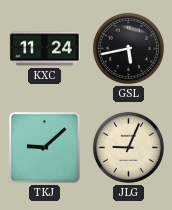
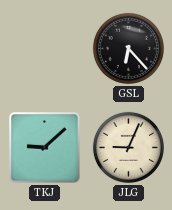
KXC: 11:24 -> none (45, 49)
GSL: 5:43 -> 6:23 (128, 48)
